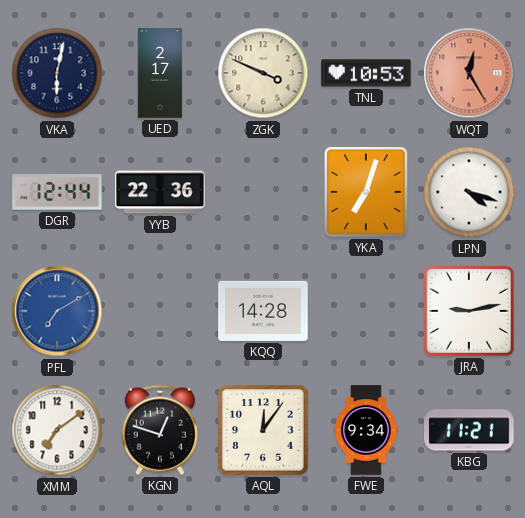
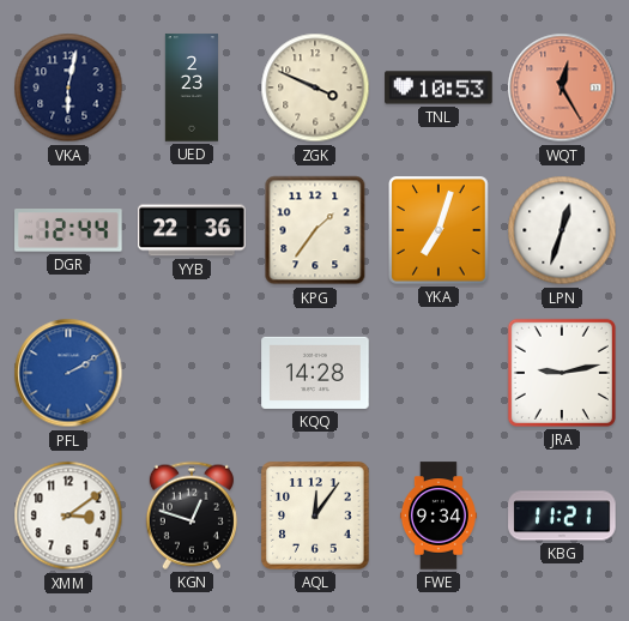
UED: 2:17 -> 2:23 (192, 88)
KPG: none -> 1:36 (315, 230)
LPN: 4:18 -> 12:33 (562, 230)
PFL: 7:10 -> 2:10 (68, 373)
XMM: 7:09 -> 3:09 (68, 516)
